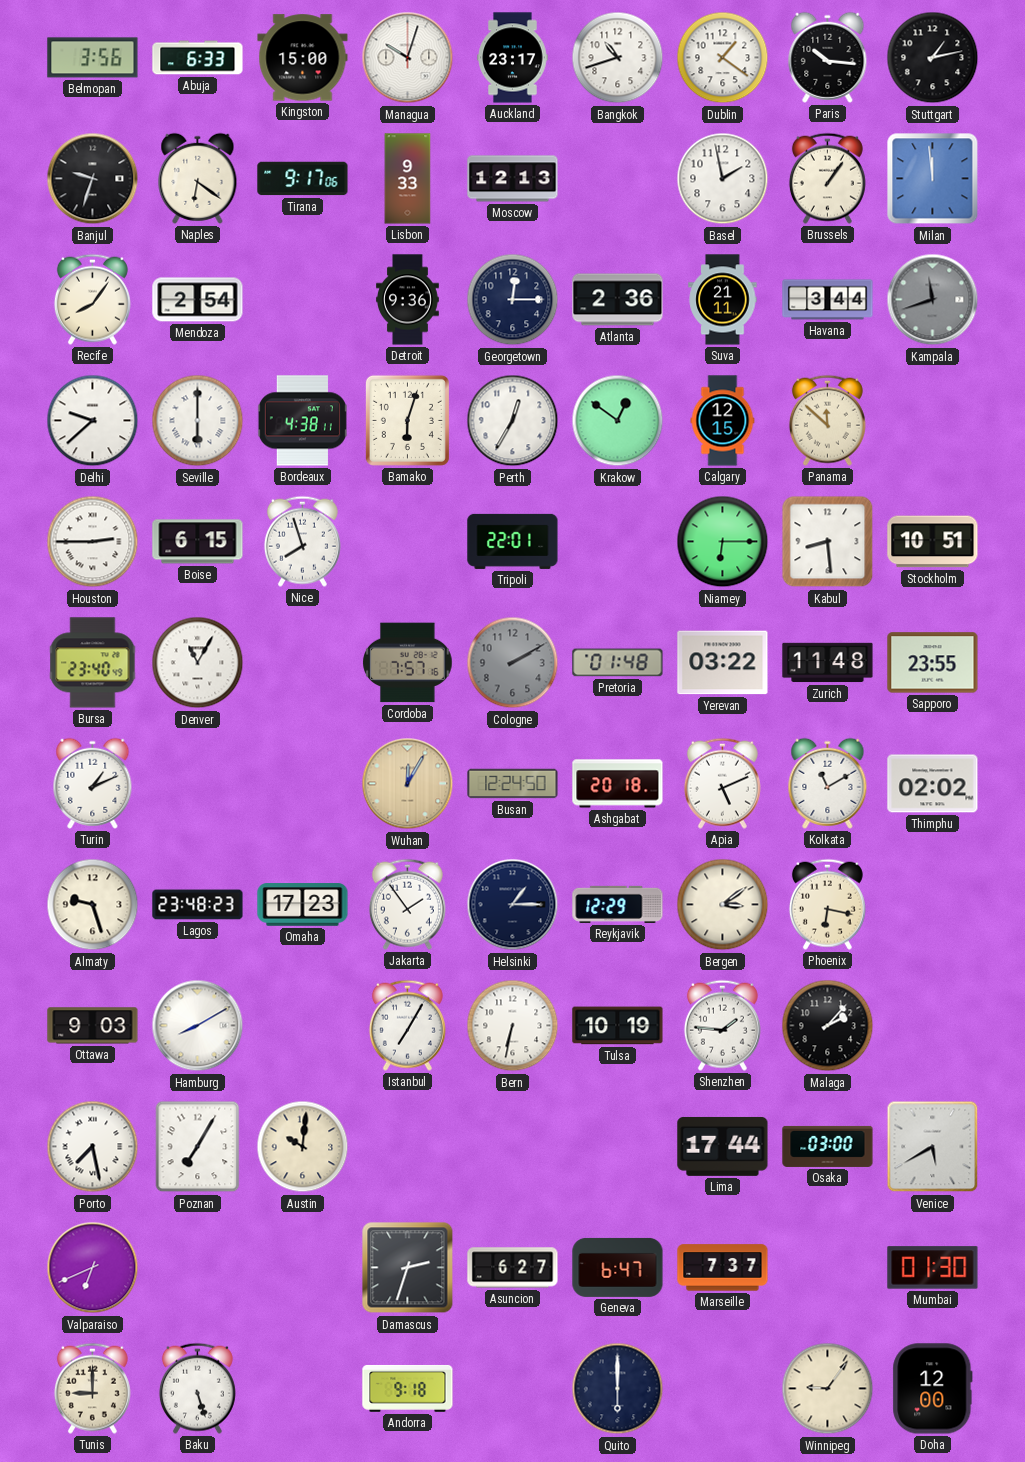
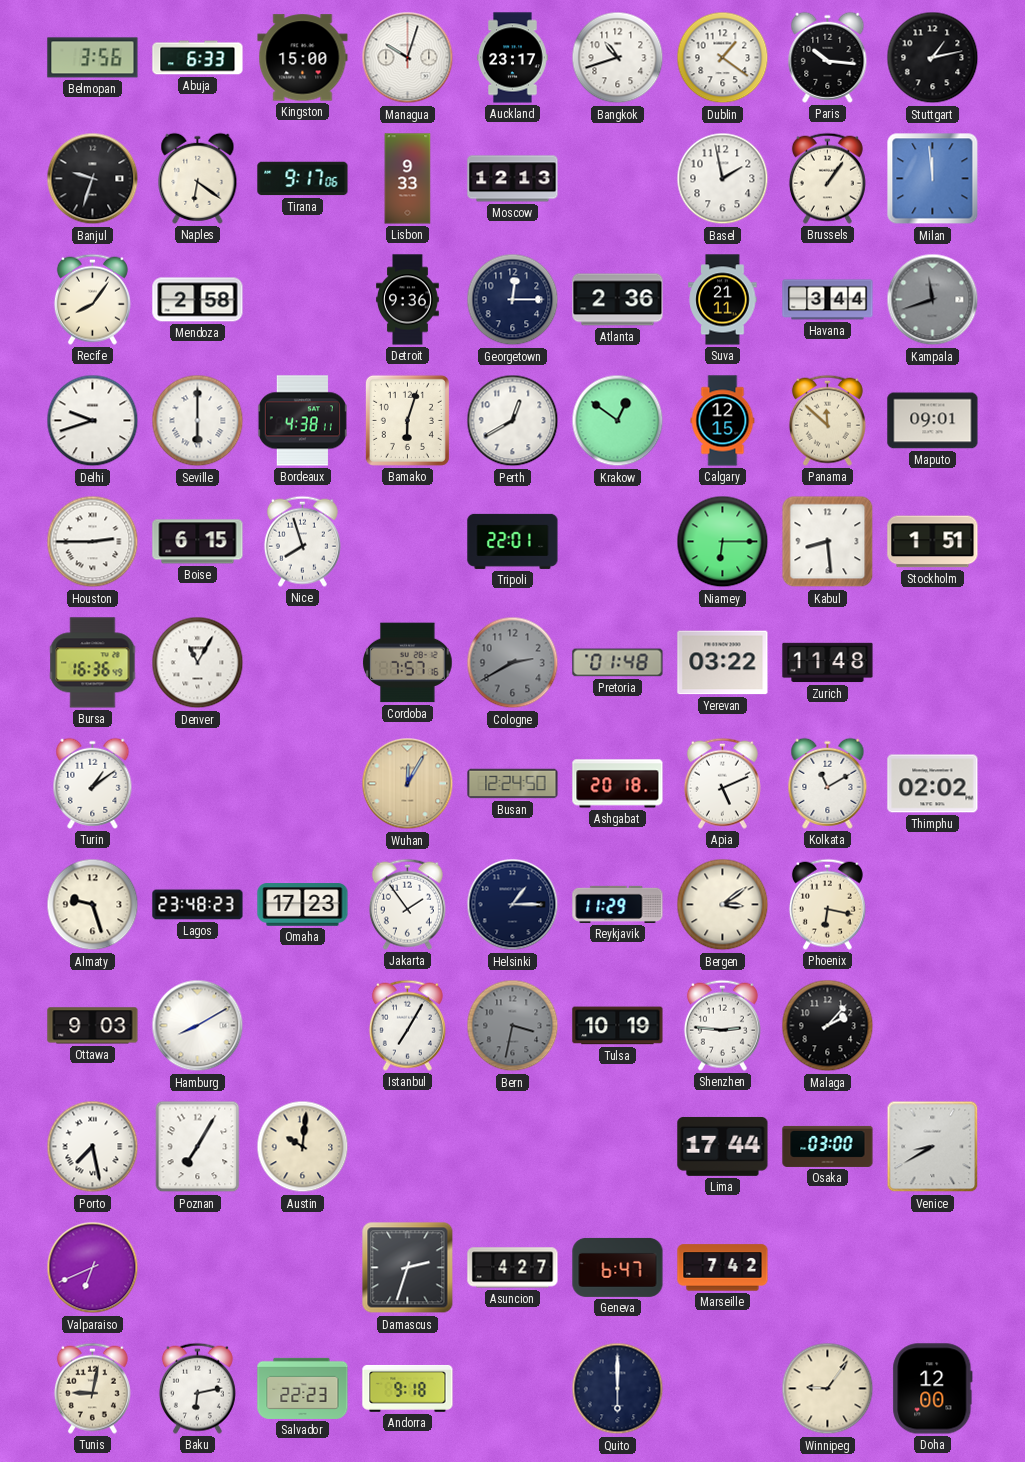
Mendoza: 2:54 -> 2:58 (198, 300)
Delhi: 9:38 -> 9:42 (93, 421)
Perth: 12:35 -> 12:40 (513, 421)
Maputo: none -> 09:01 (933, 421)
Stockholm: 10:51 -> 1:51 (933, 542)
Bursa: 23:40 -> 16:36 (93, 663)
Cologne: 2:10 -> 2:40 (513, 663)
Sapporo: 23:55 -> none (933, 663)
Turin: 1:11 -> 1:09 (93, 783)
Reykjavik: 12:29 -> 11:29 (618, 904)
Bern: 6:32 -> 3:32 (513, 1026)
Bern dial: white -> grey (513, 1026)
Shenzhen: 1:46 -> 2:46 (722, 1025)
Venice: 5:40 -> 8:40 (933, 1147)
Asuncion: 6:27 -> 4:27 (513, 1268)
Marseille: 7:37 -> 7:42 (723, 1268)
Mumbai: 01:30 -> none (933, 1268)
Tunis: 9:00 -> 9:02 (92, 1388)
Baku: 5:27 -> 6:13 (197, 1388)
Salvador: none -> 22:23 (303, 1388)
